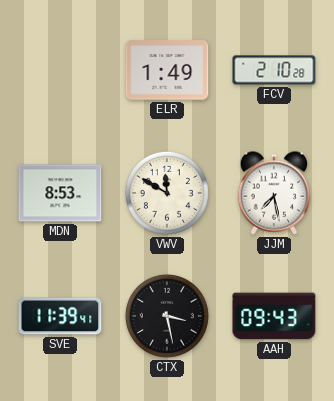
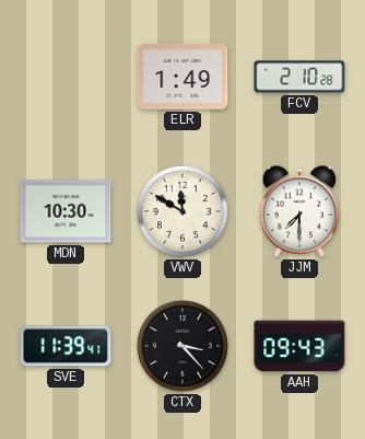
MDN: 8:53 -> 10:30 (66, 211)
JJM: 7:28 -> 7:30 (299, 211)
CTX: 3:28 -> 3:23 (182, 346)
